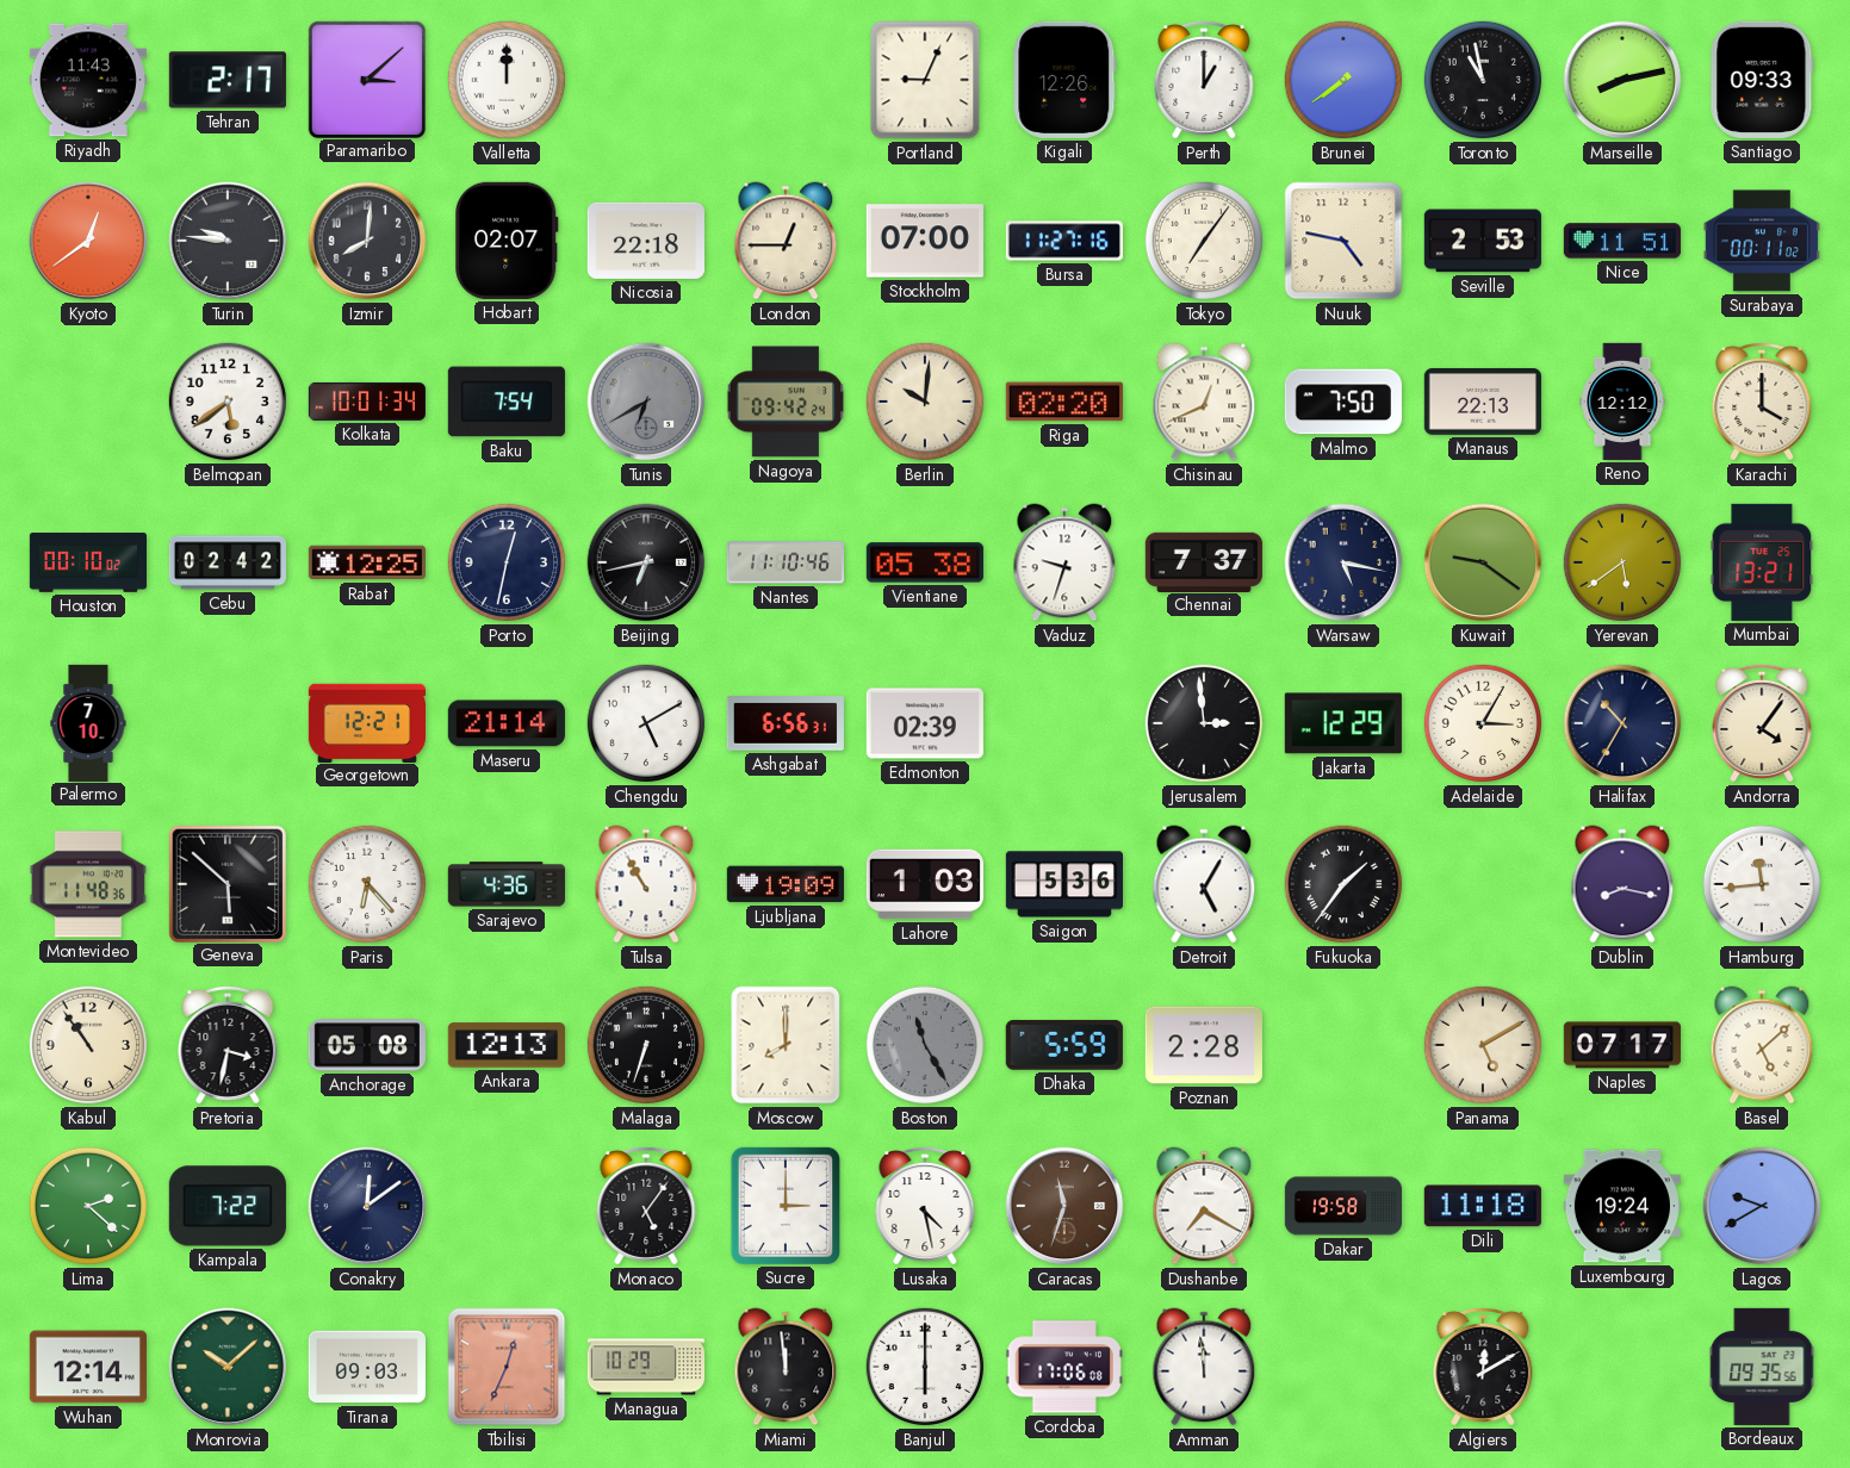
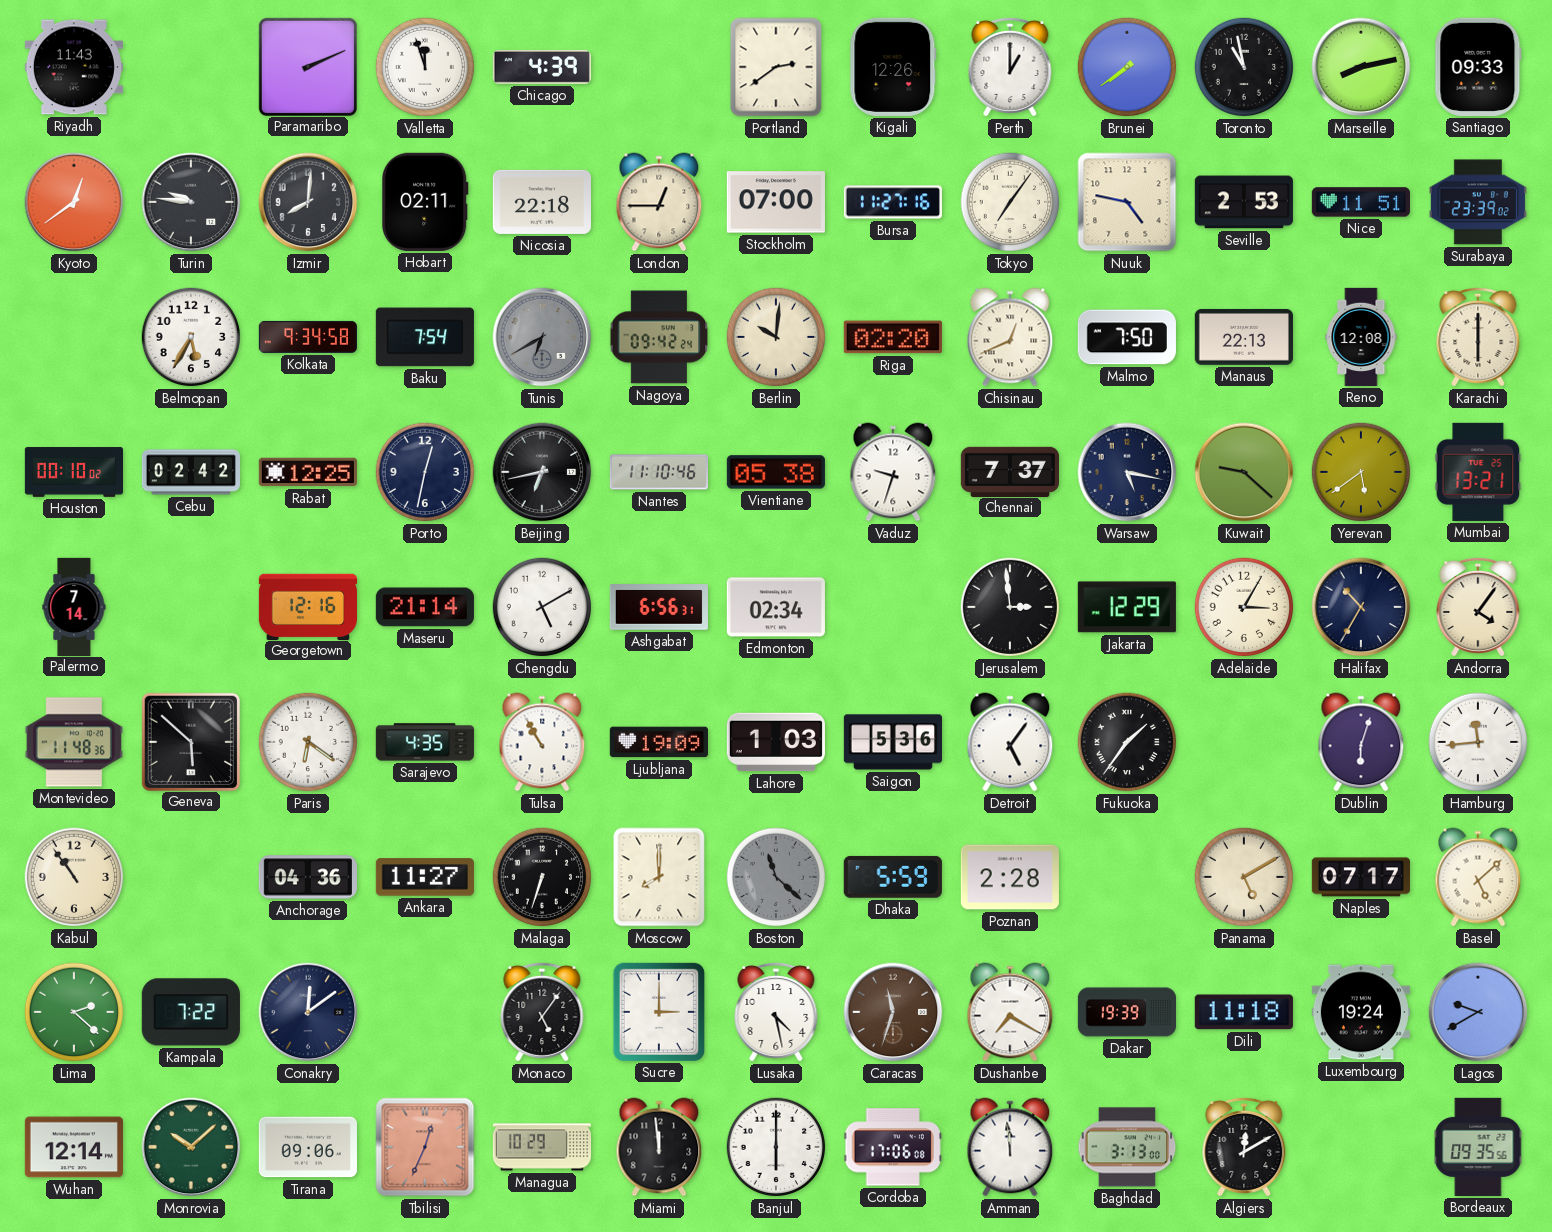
Tehran: 2:17 -> none (228, 80)
Paramaribo: 3:08 -> 2:11 (307, 66)
Valletta: 12:00 -> 11:57 (425, 67)
Chicago: none -> 4:39 (542, 67)
Portland: 9:04 -> 2:39 (776, 67)
Hobart: 02:07 -> 02:11 (425, 202)
Surabaya: 00:11 -> 23:39 (1478, 202)
Belmopan: 5:39 -> 5:35 (191, 337)
Kolkata: 10:01 -> 9:34 (307, 337)
Reno: 12:12 -> 12:08 (1361, 337)
Karachi: 4:00 -> 6:00 (1478, 337)
Kuwait: 9:21 -> 9:22 (1244, 472)
Palermo: 7:10 -> 7:14 (74, 606)
Georgetown: 12:21 -> 12:16 (307, 606)
Edmonton: 02:39 -> 02:34 (776, 607)
Paris: 6:23 -> 6:21 (308, 742)
Sarajevo: 4:36 -> 4:35 (425, 742)
Detroit: 5:05 -> 5:06 (1010, 742)
Dublin: 8:17 -> 6:03 (1361, 742)
Pretoria: 3:32 -> none (228, 1045)
Anchorage: 05:08 -> 04:36 (308, 877)
Ankara: 12:13 -> 11:27 (425, 877)
Boston: 11:25 -> 11:22 (776, 877)
Dakar: 19:58 -> 19:39 (1126, 1012)
Tirana: 09:03 -> 09:06 (308, 1147)
Baghdad: none -> 3:13 (1127, 1147)
